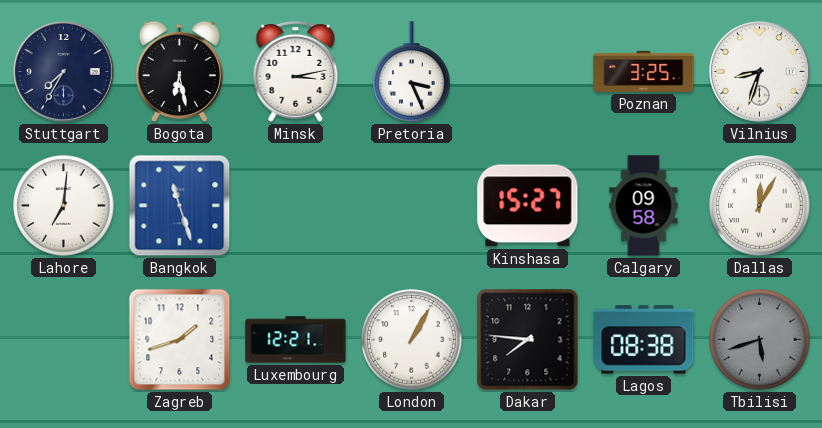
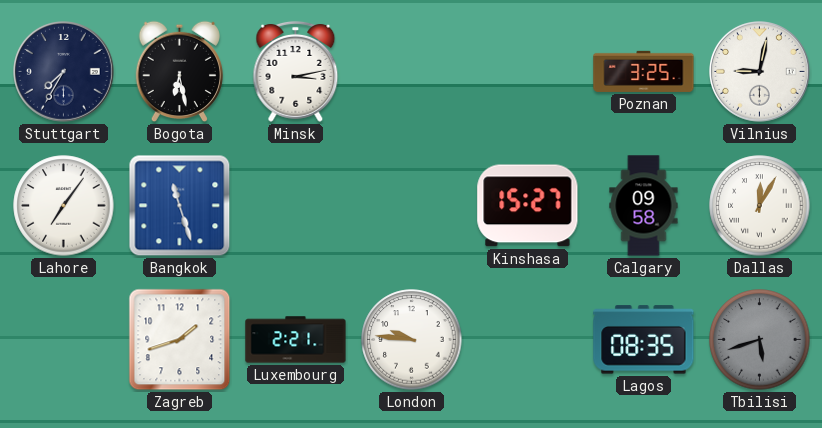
Pretoria: 3:26 -> none (412, 72)
Vilnius: 8:33 -> 9:02 (760, 72)
Lahore: 7:01 -> 7:06 (64, 206)
Luxembourg: 12:21 -> 2:21 (296, 340)
London: 1:05 -> 9:46 (412, 340)
Dakar: 7:46 -> none (528, 340)
Lagos: 08:38 -> 08:35 (644, 340)
